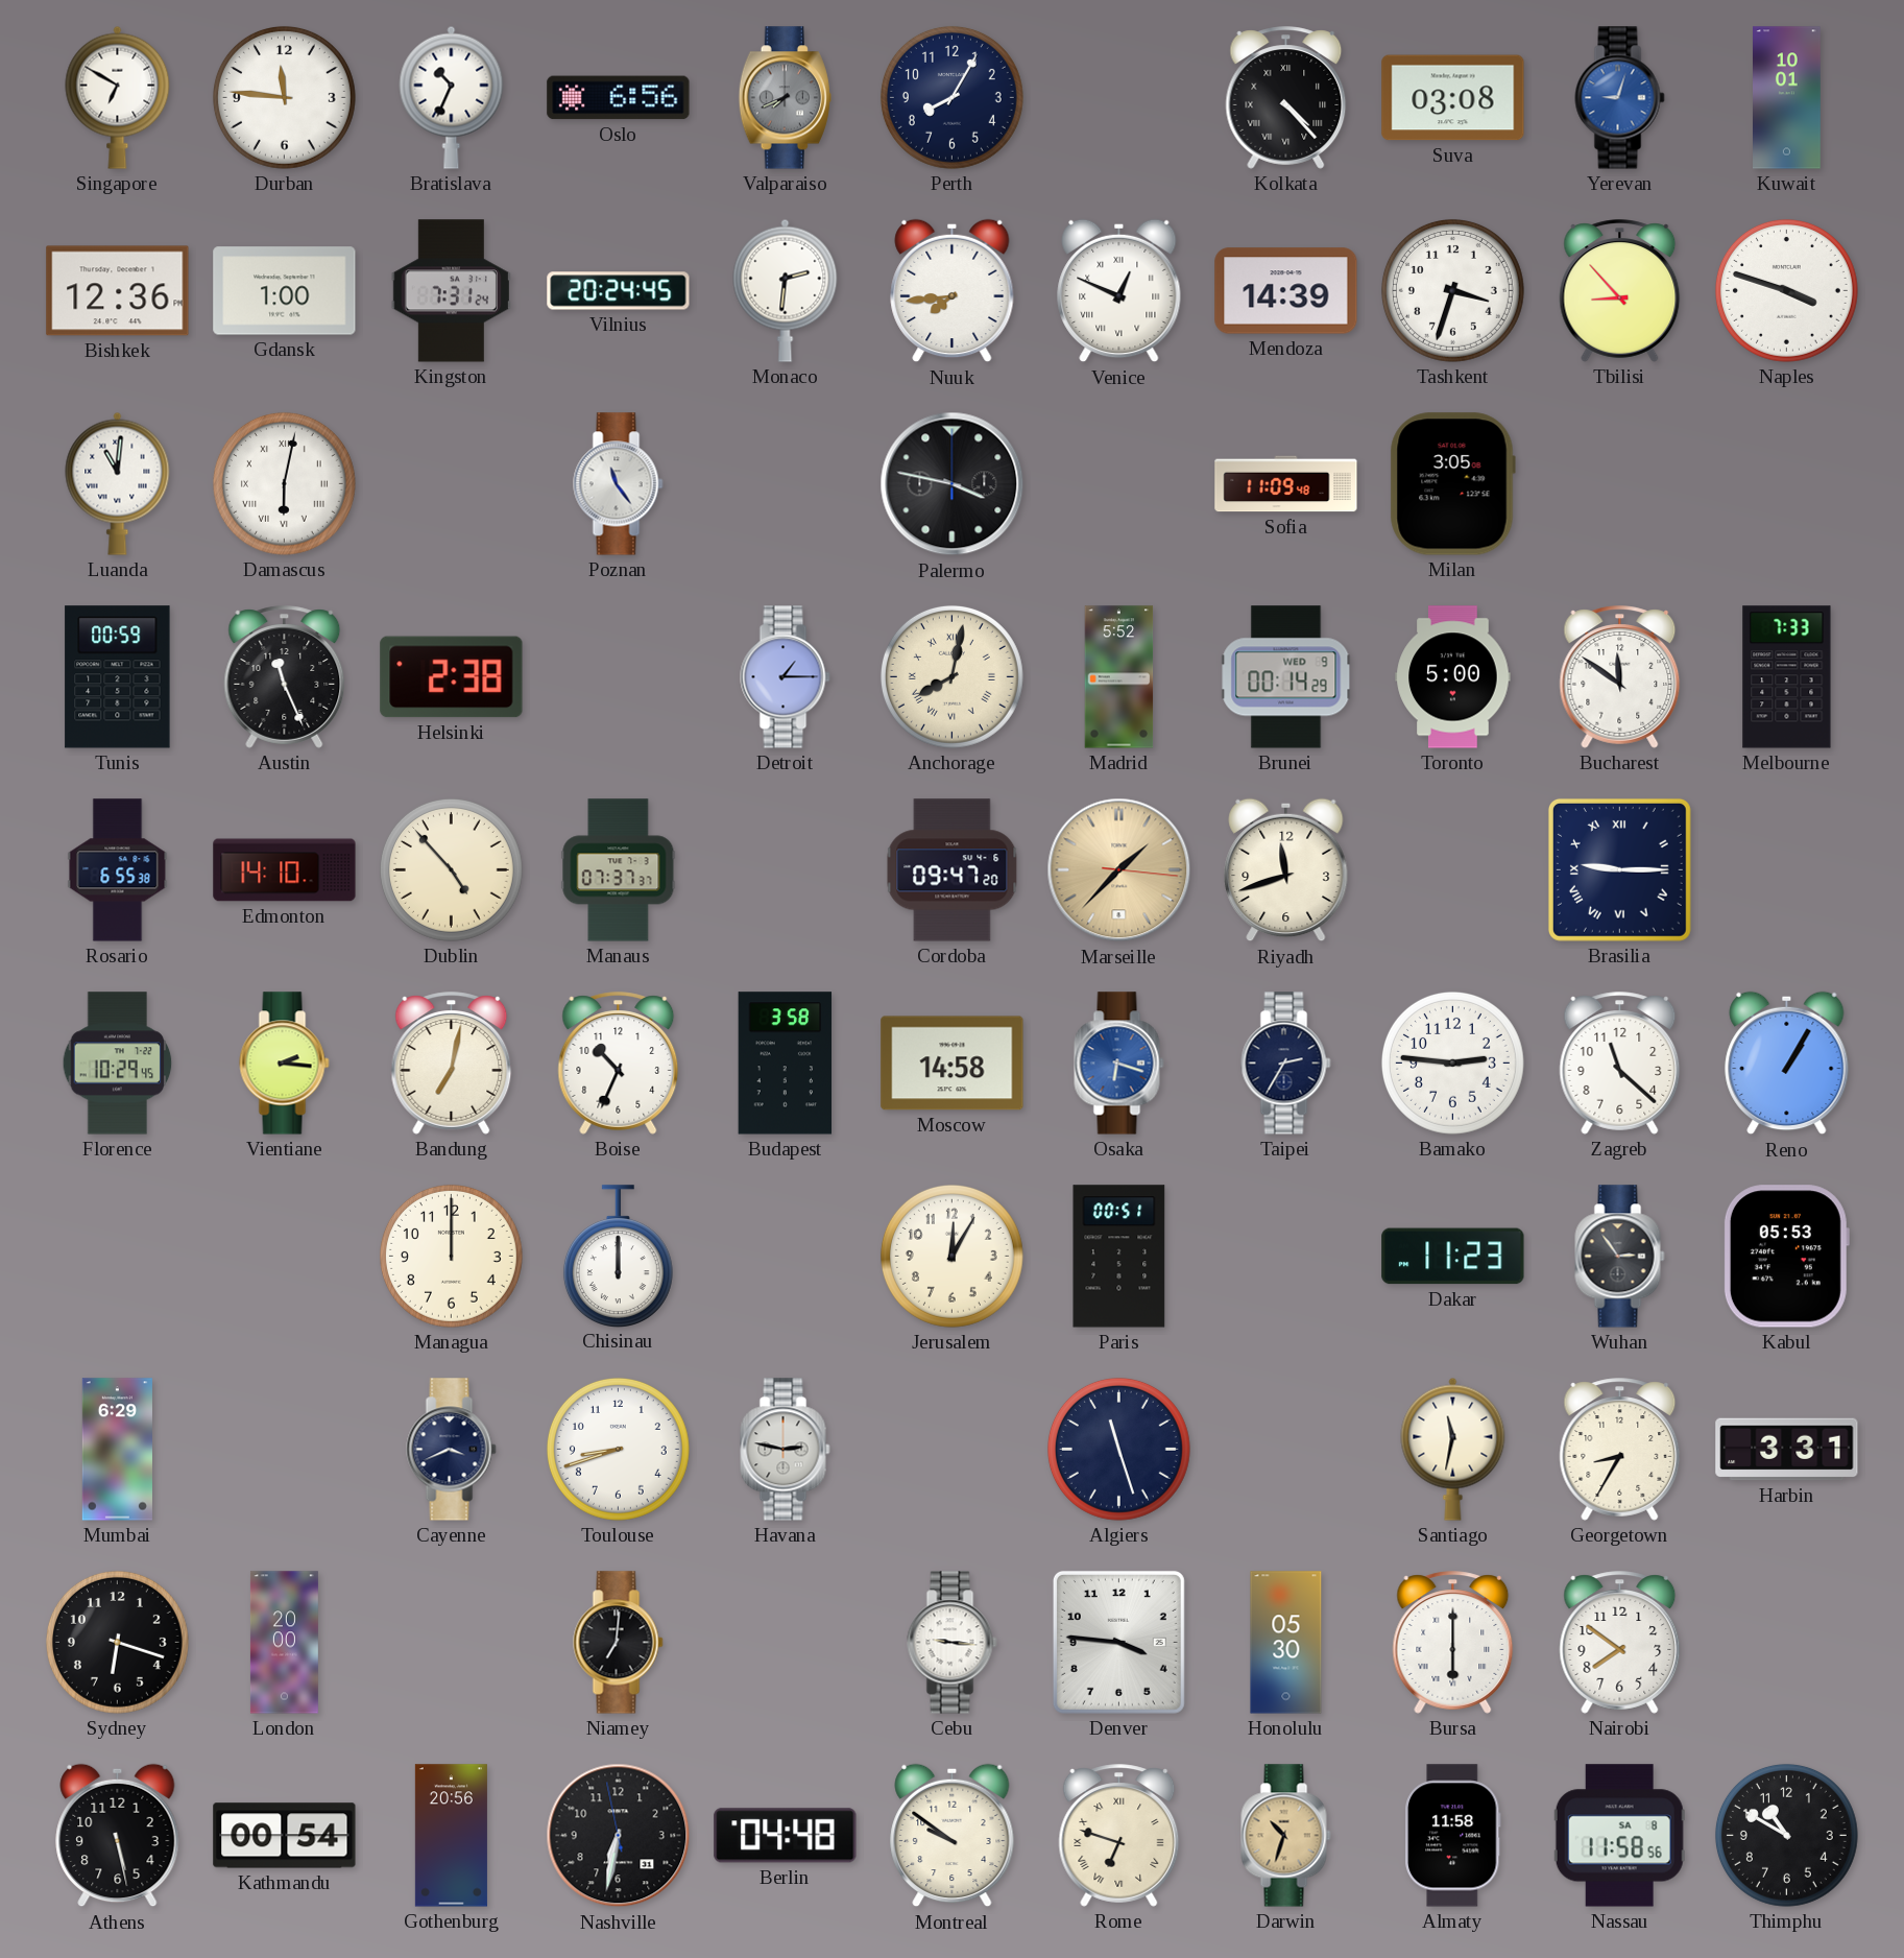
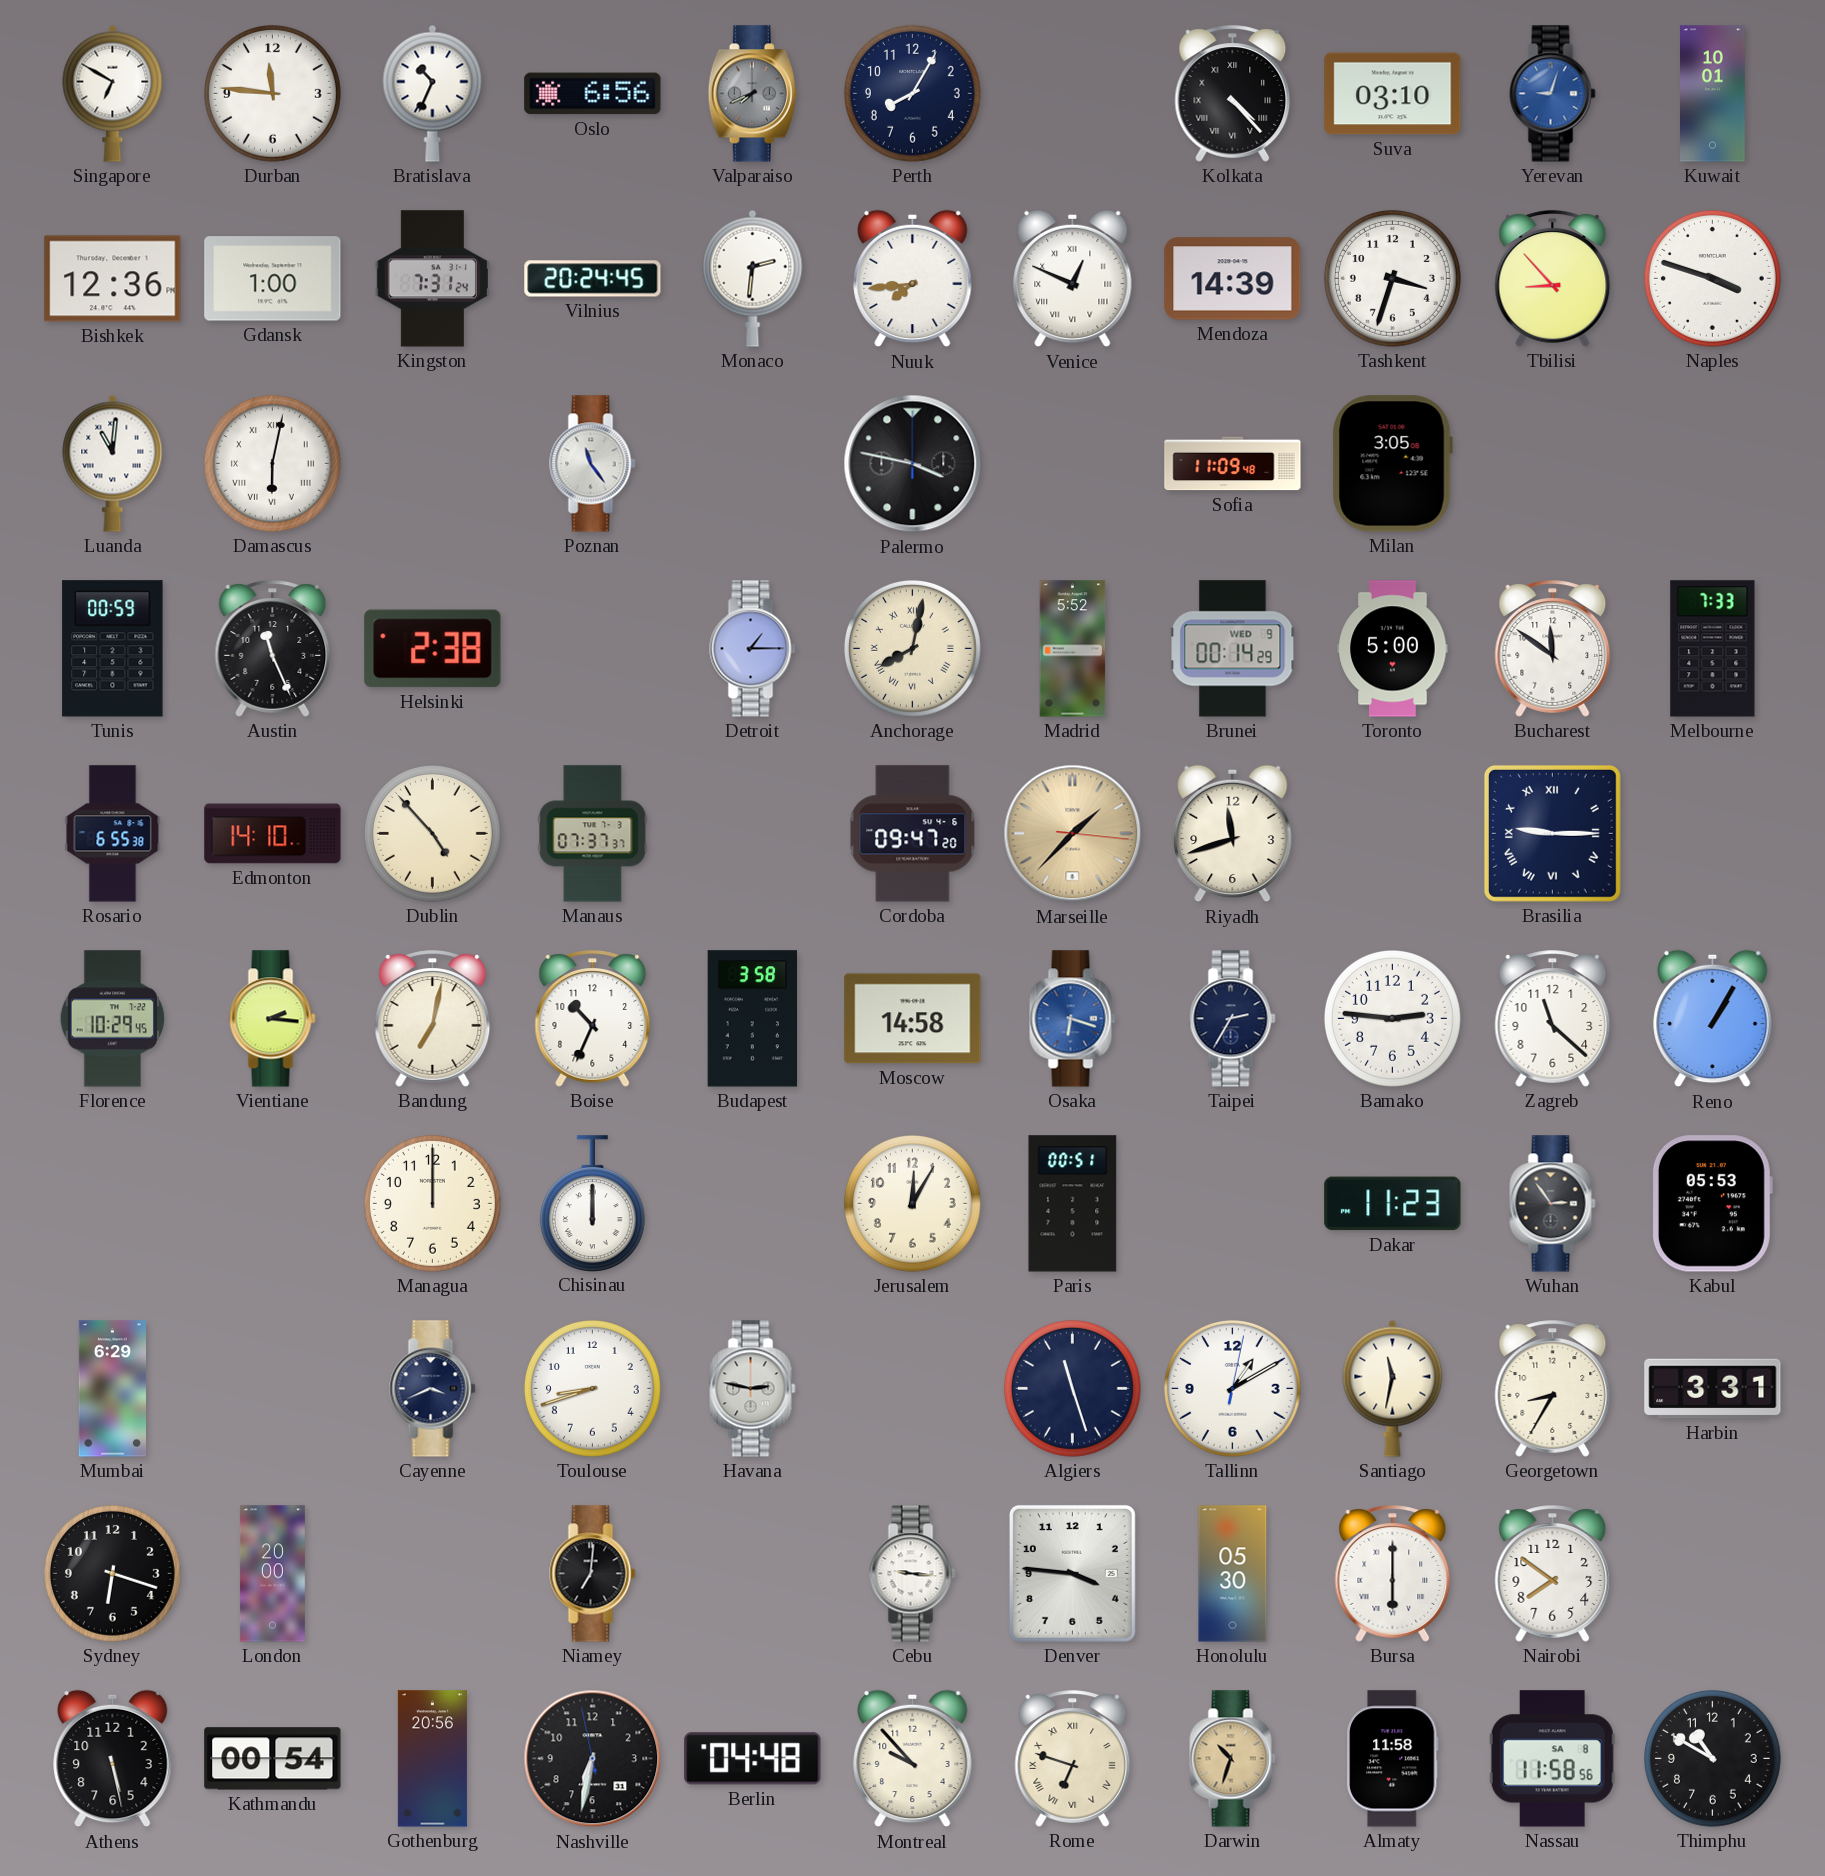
Suva: 03:08 -> 03:10 (1393, 94)
Tallinn: none -> 1:10 (1232, 1388)
Montreal: 9:51 -> 9:53 (913, 1759)
